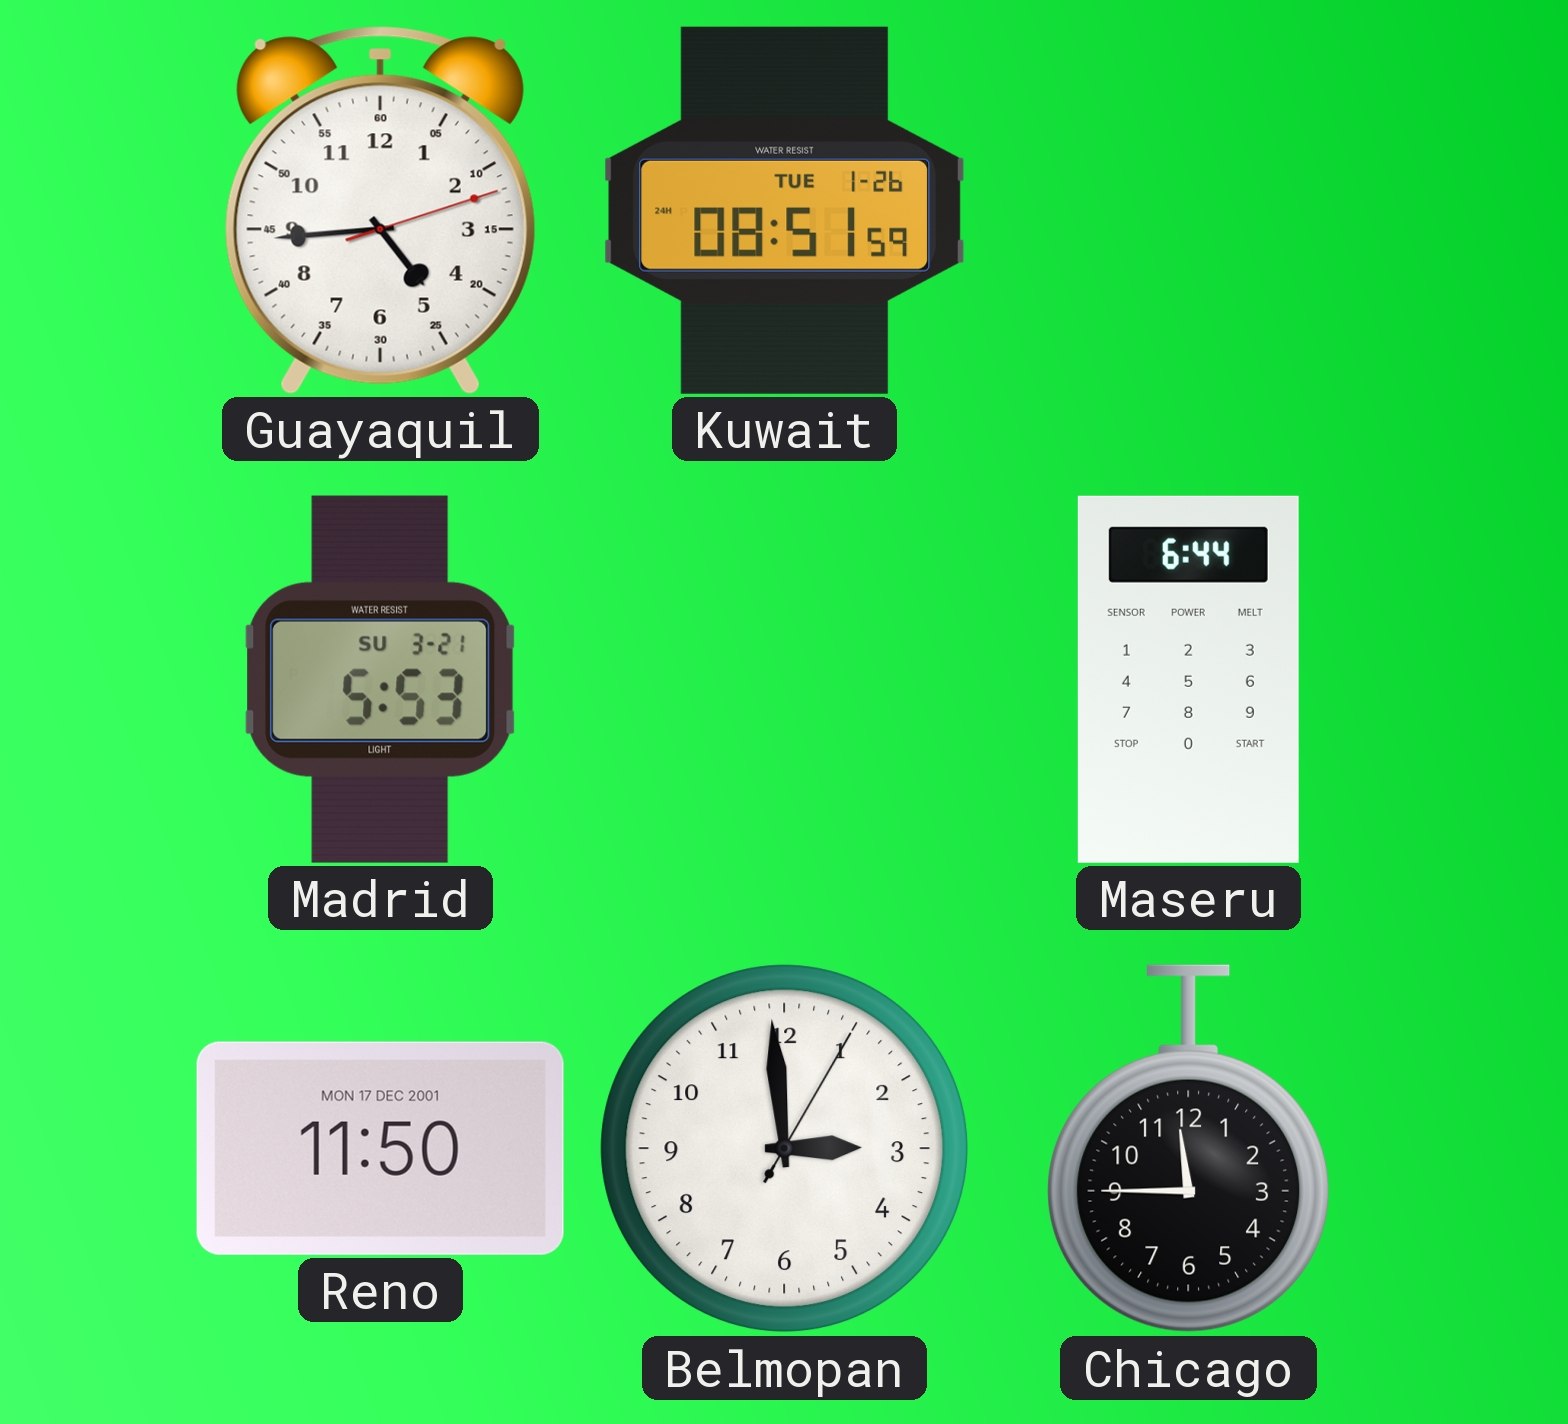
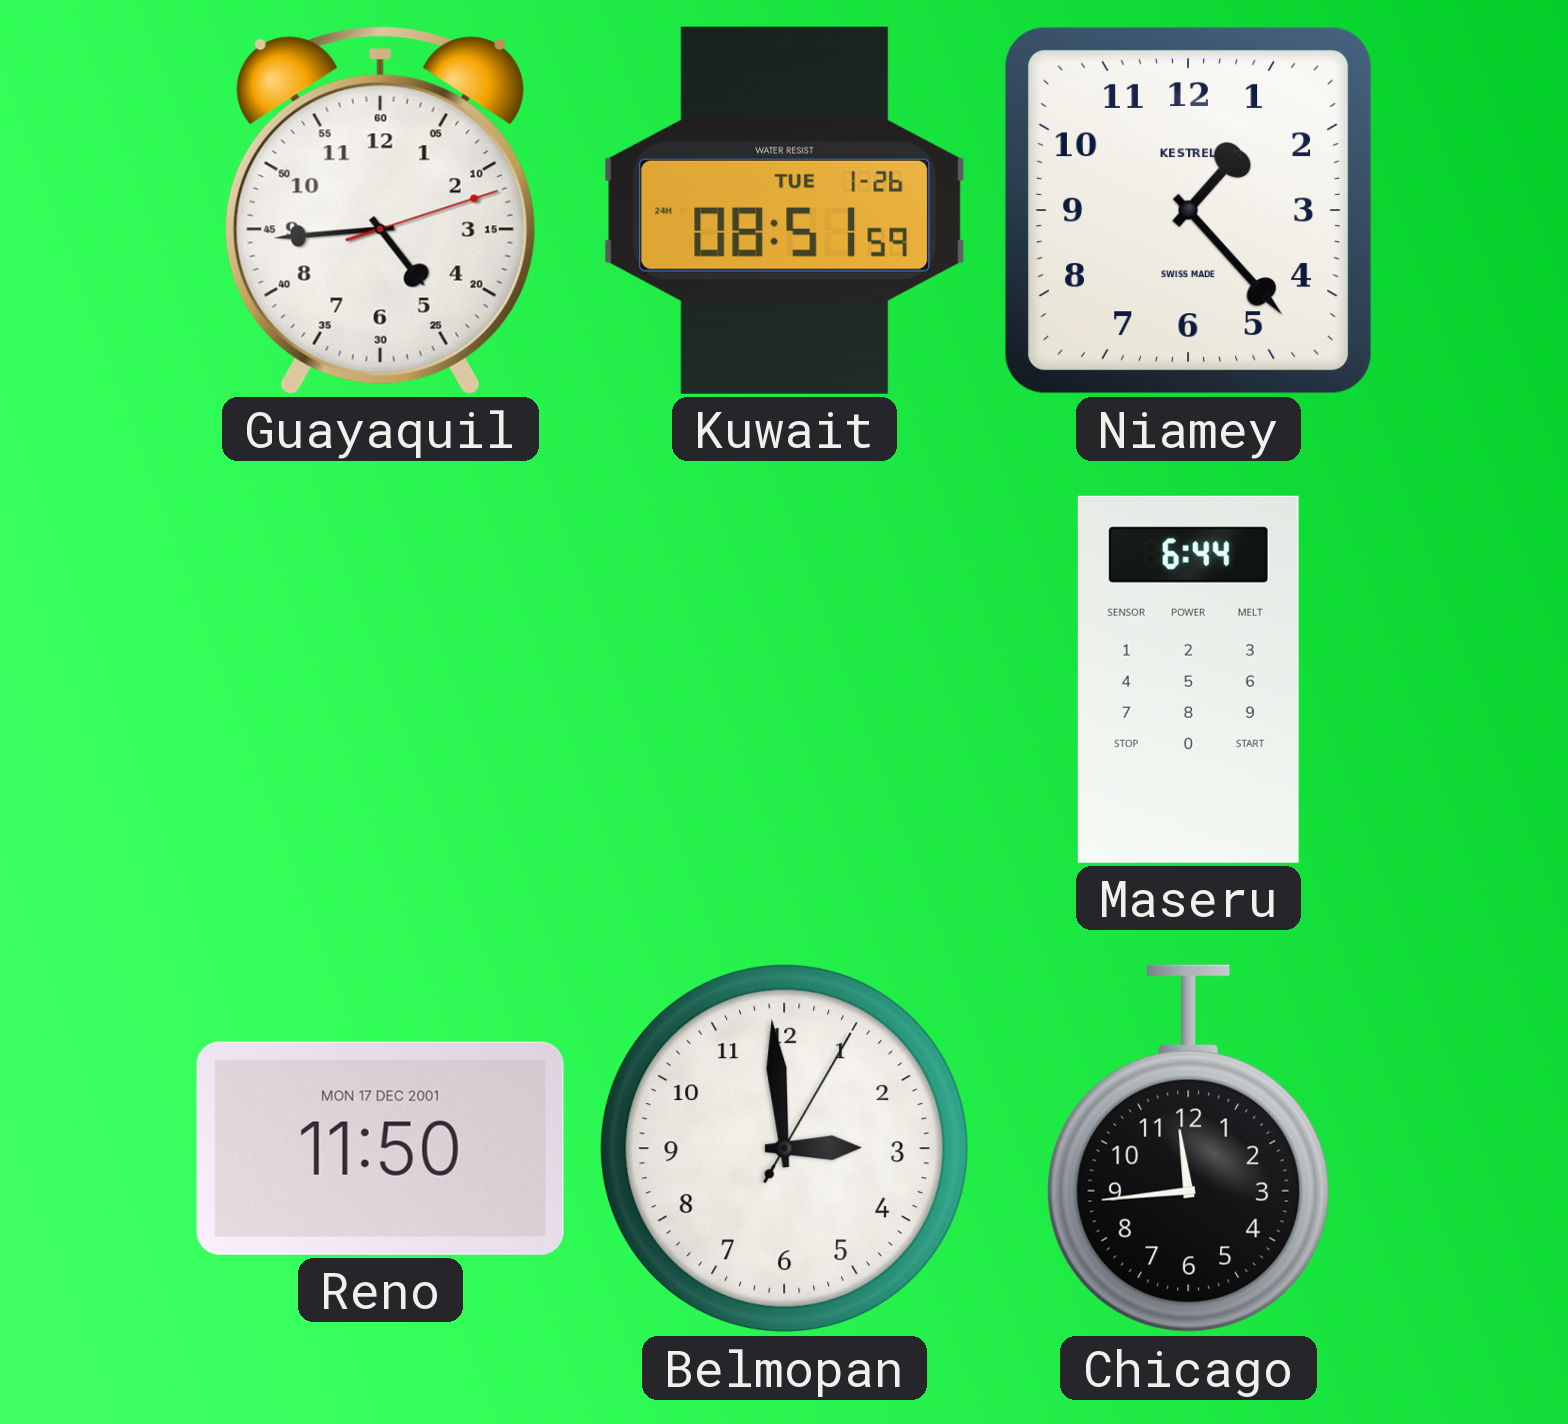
Niamey: none -> 1:23 (1188, 210)
Madrid: 5:53 -> none (381, 679)
Chicago: 11:45 -> 11:44 (1189, 1149)
